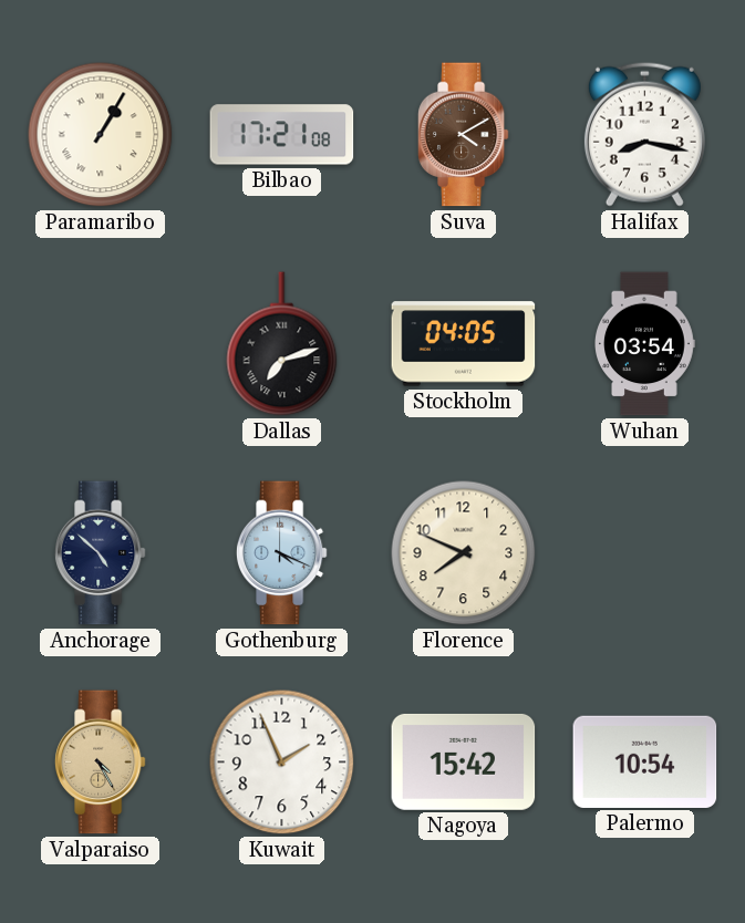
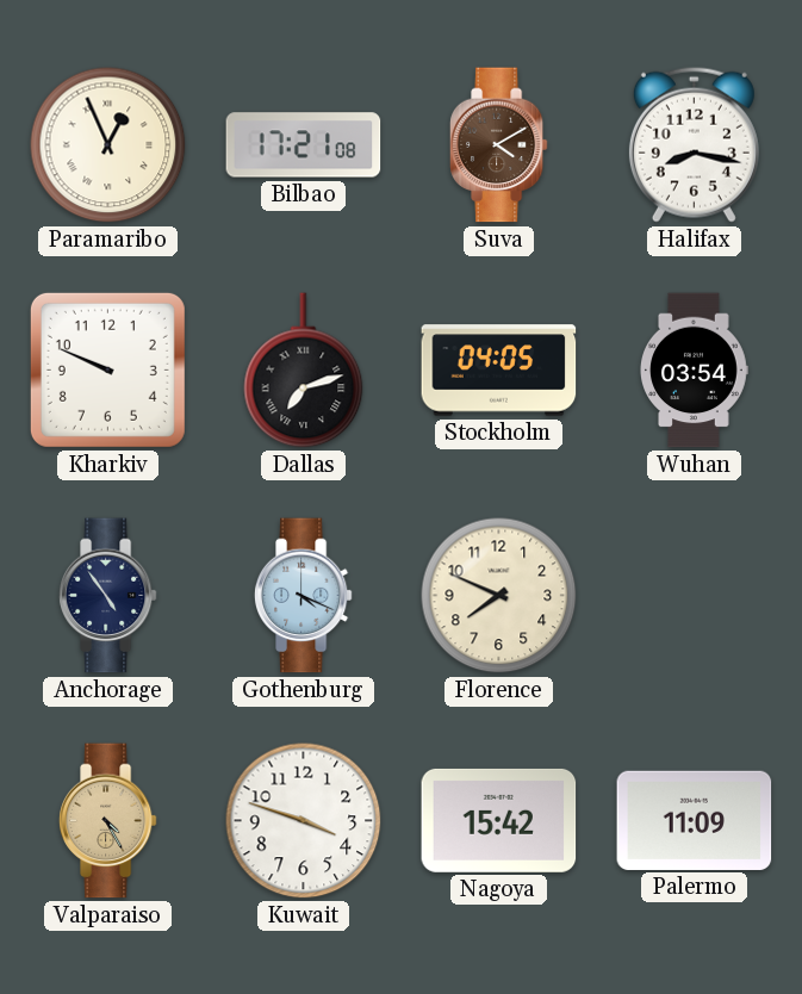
Paramaribo: 1:05 -> 12:56 (108, 145)
Kharkiv: none -> 9:49 (107, 369)
Anchorage: 4:52 -> 4:54 (107, 596)
Kuwait: 1:56 -> 3:48 (304, 821)
Palermo: 10:54 -> 11:09 (695, 820)
